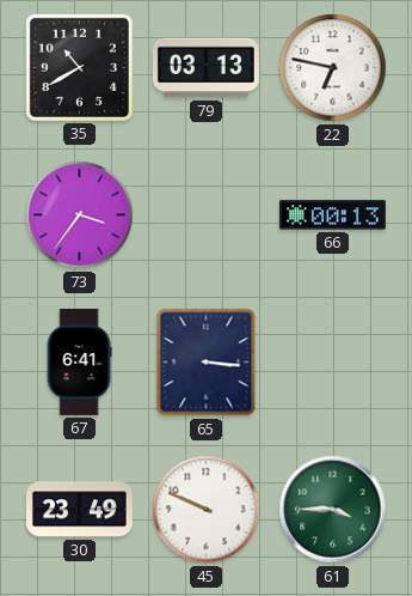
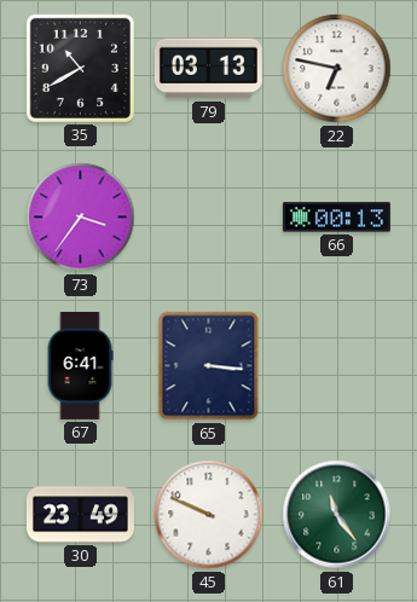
61: 3:45 -> 11:24 (337, 515)
